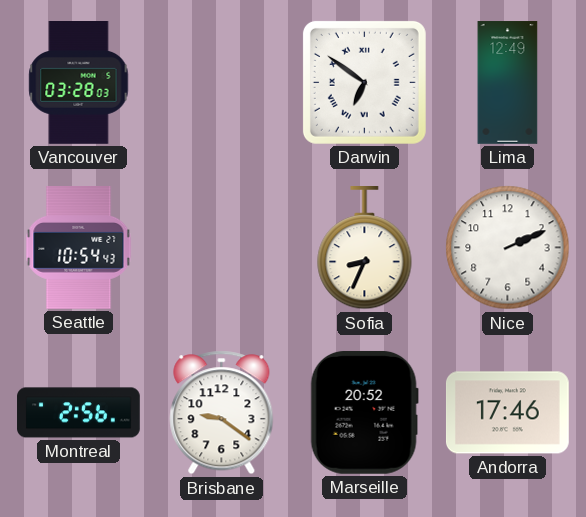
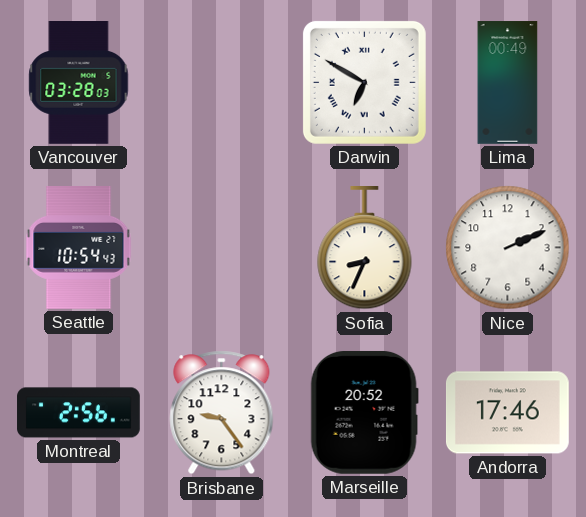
Darwin: 6:51 -> 6:50 (364, 82)
Lima: 12:49 -> 00:49 (508, 83)
Brisbane: 9:21 -> 9:24 (222, 413)
